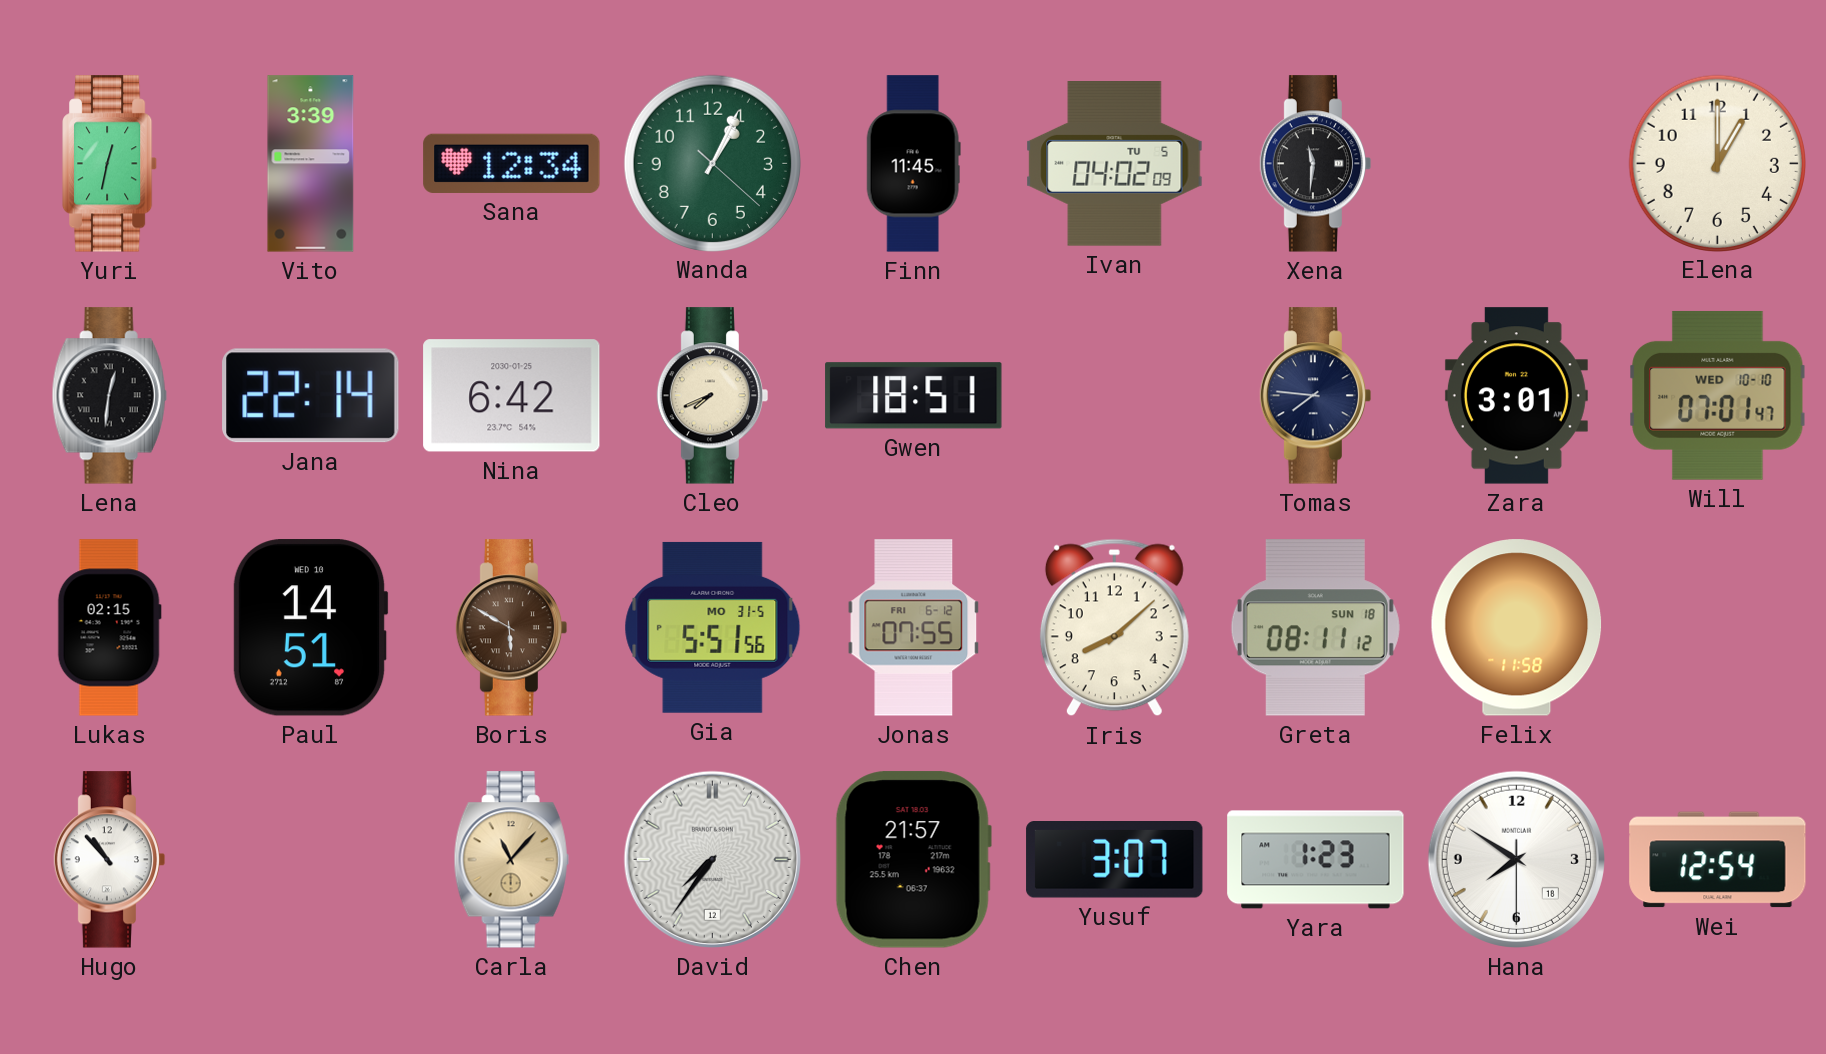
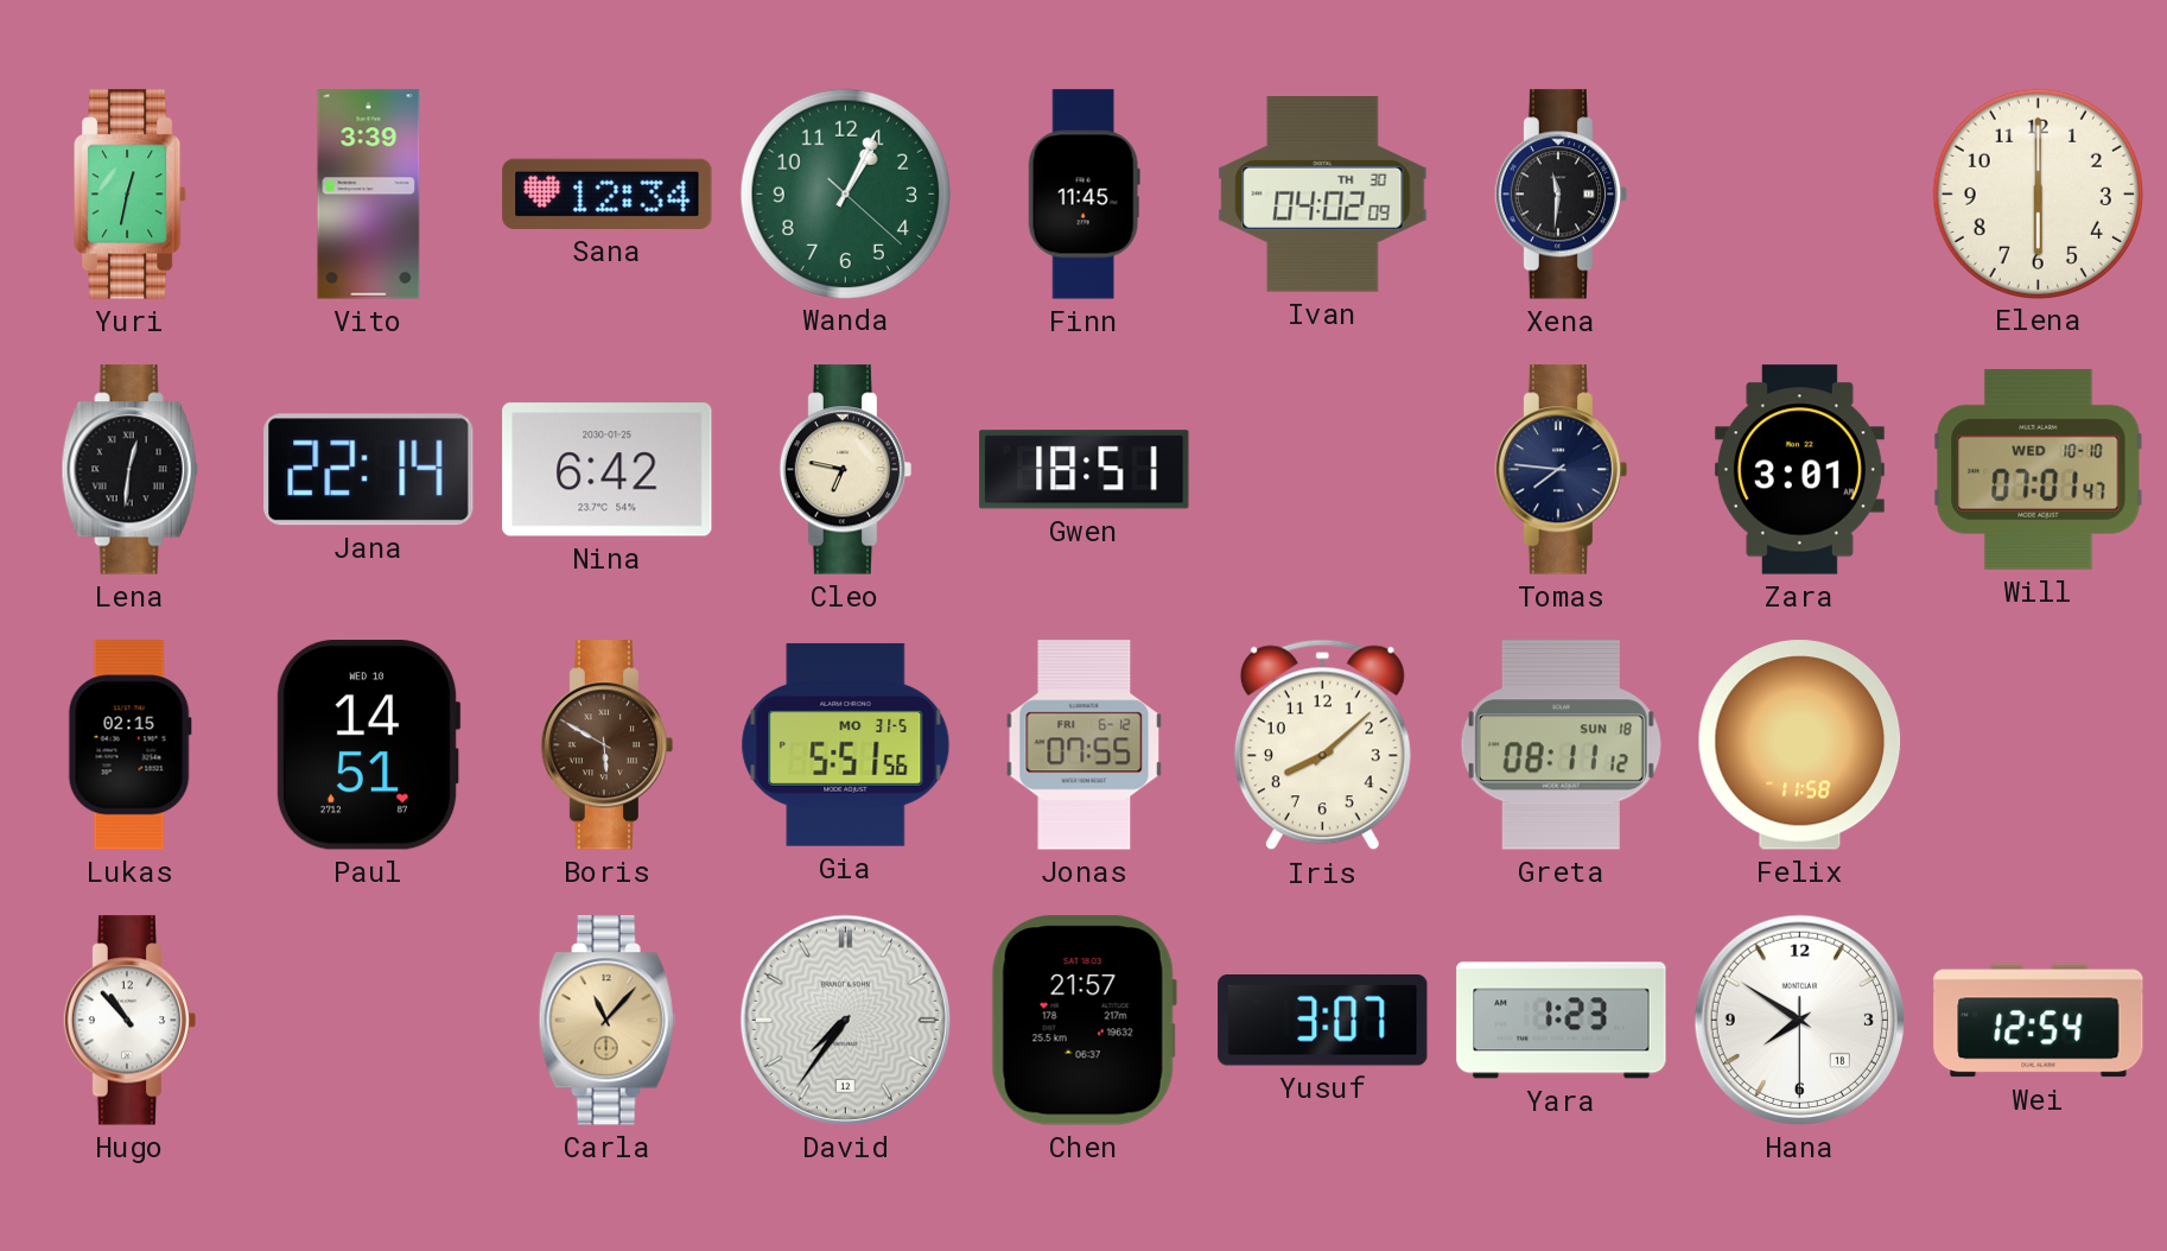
Ivan date: TU 5 -> TH 30 (1323, 195)
Elena: 1:00 -> 6:00 (2038, 193)
Cleo: 7:41 -> 6:47 (846, 470)
